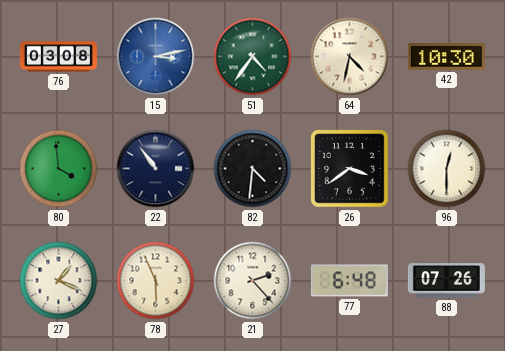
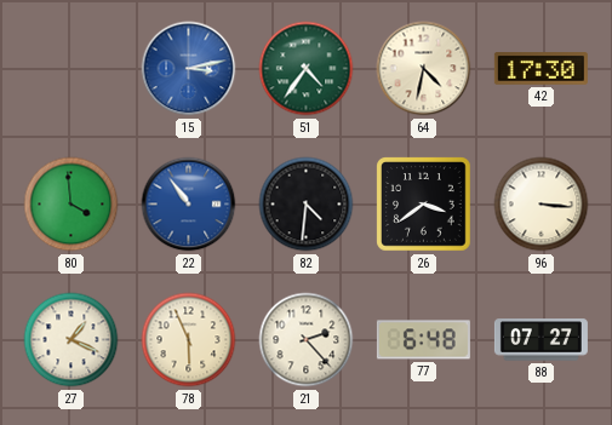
76: 03:08 -> none (58, 57)
42: 10:30 -> 17:30 (540, 69)
22 dial: navy -> blue (189, 205)
96: 12:30 -> 3:16 (542, 205)
88: 07:26 -> 07:27 (540, 340)
